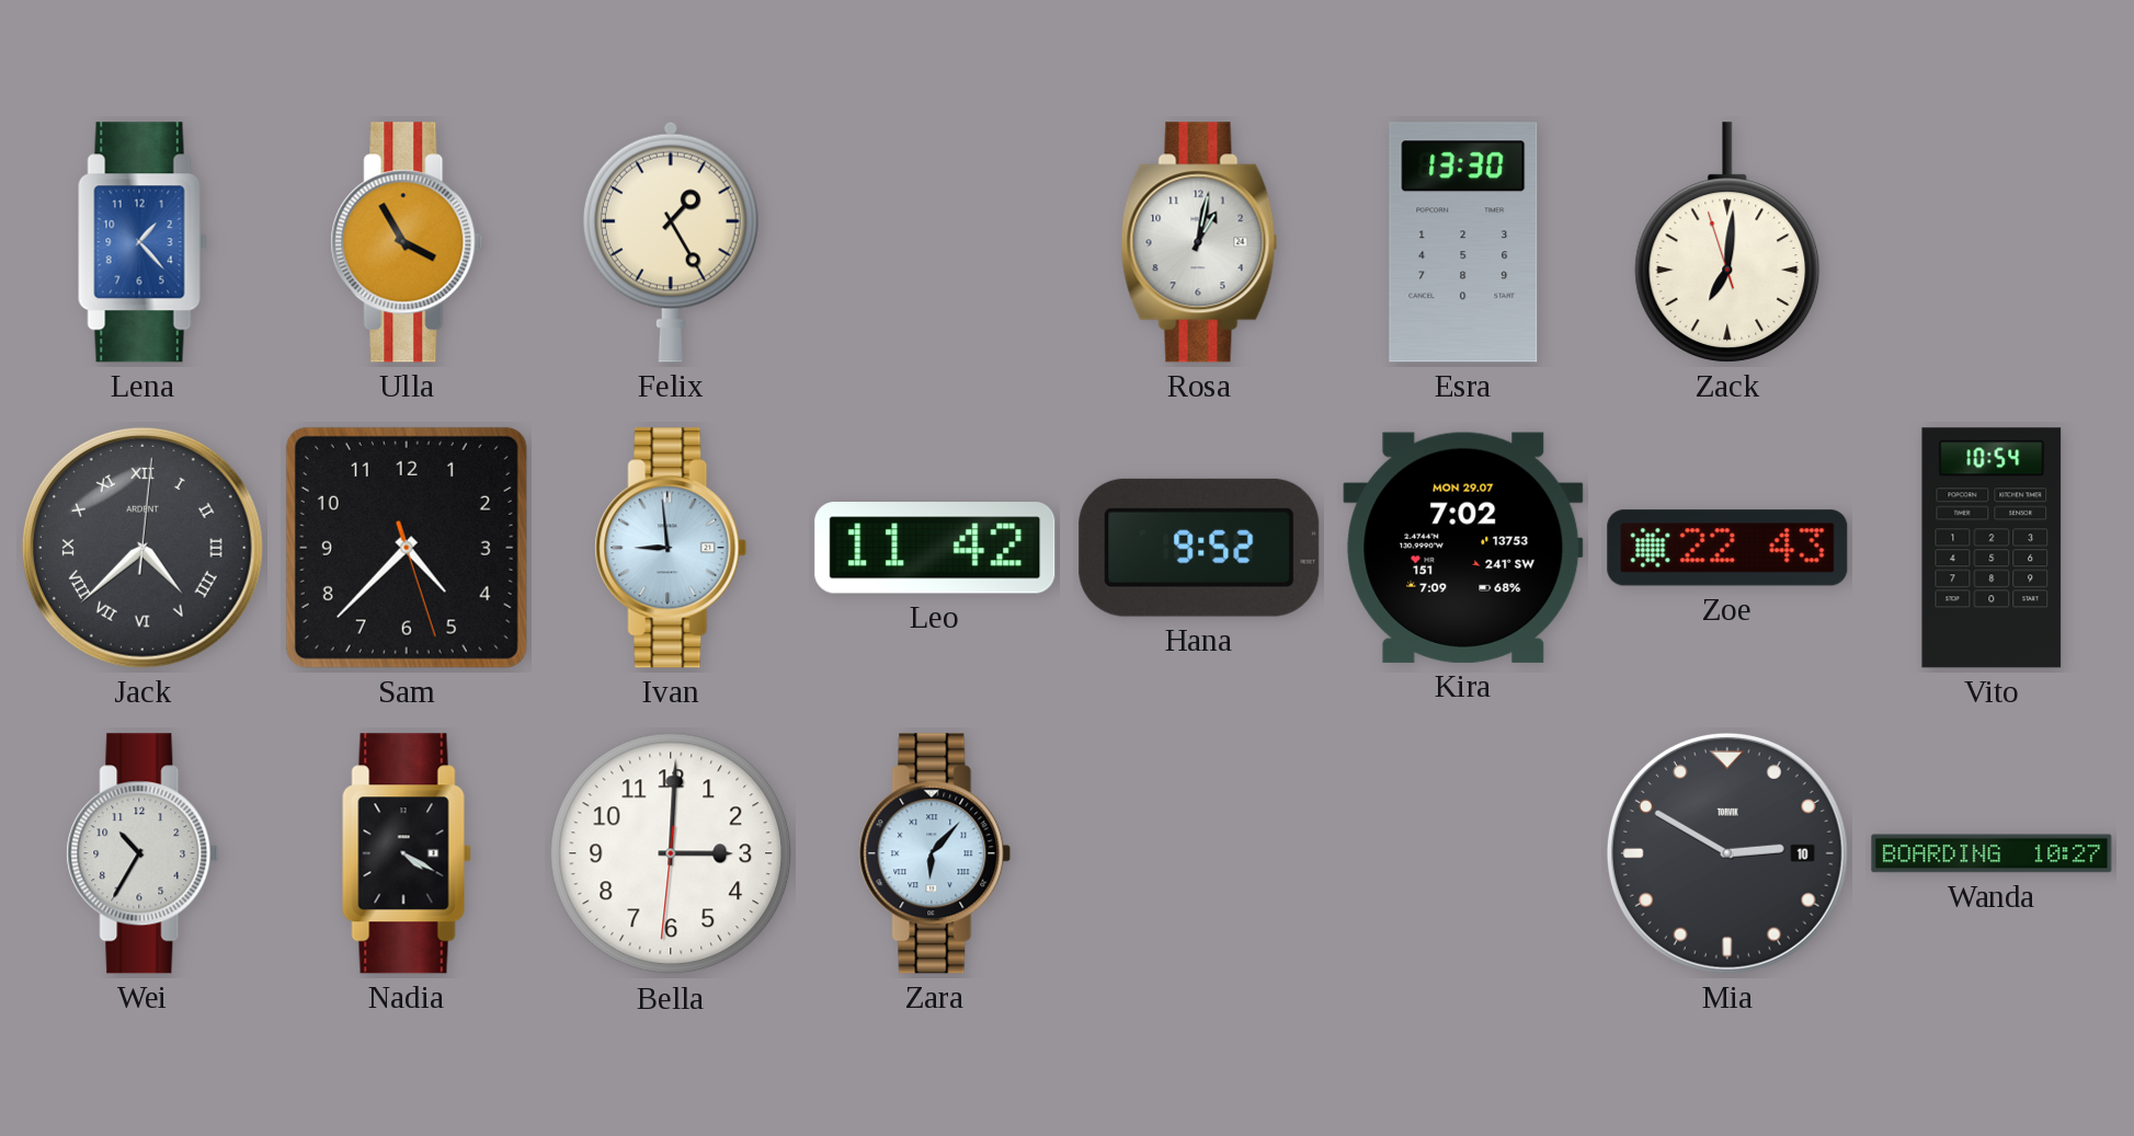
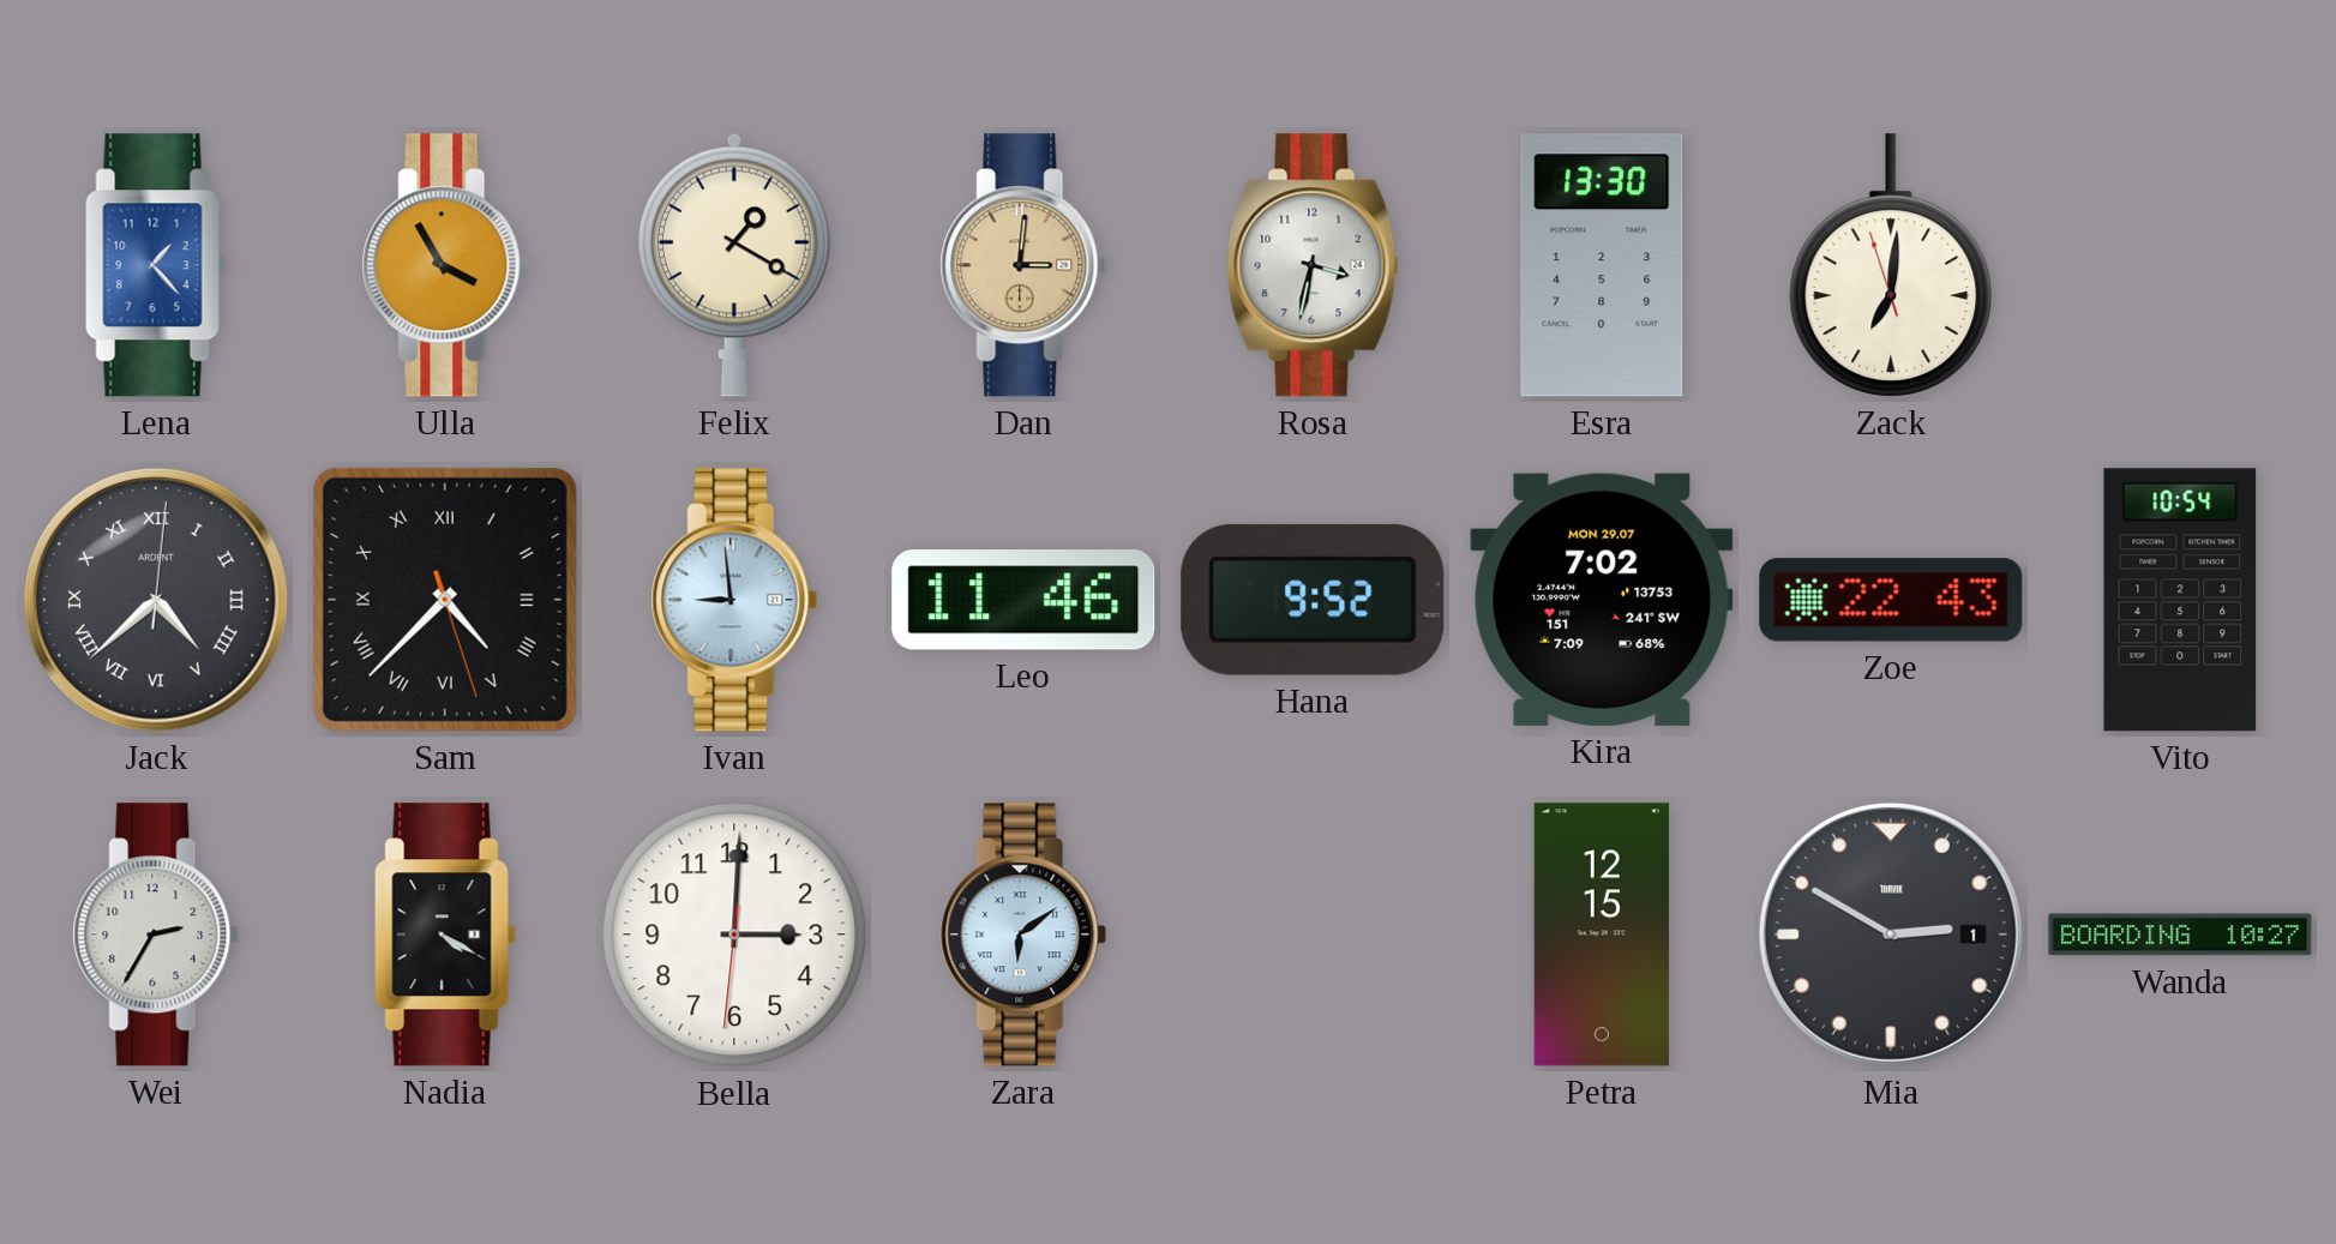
Felix: 1:25 -> 1:20 (734, 265)
Dan: none -> 3:01 (1023, 265)
Rosa: 1:02 -> 3:32 (1313, 265)
Sam numerals: Arabic -> Roman (445, 600)
Leo: 11:42 -> 11:46 (1023, 600)
Wei: 10:35 -> 2:35 (156, 934)
Zara: 6:07 -> 6:09 (1023, 934)
Petra: none -> 12:15 (1602, 934)
Mia date: 10 -> 1 (1891, 934)
